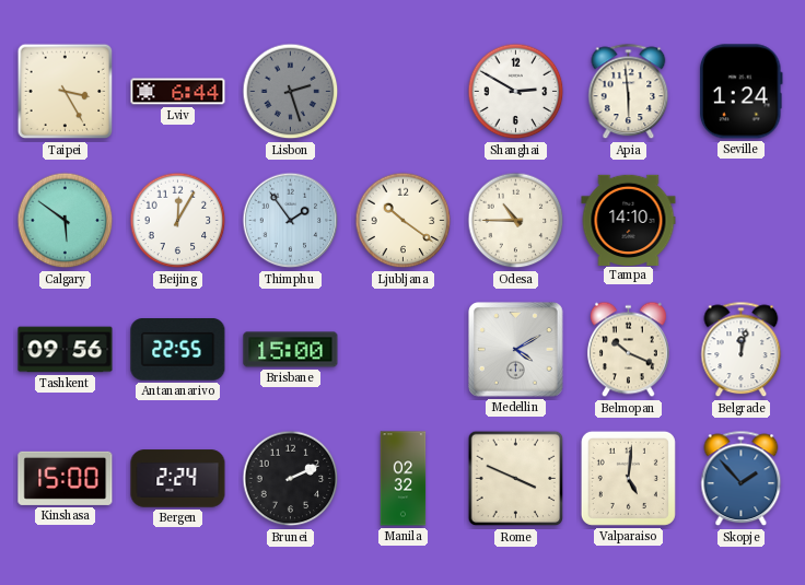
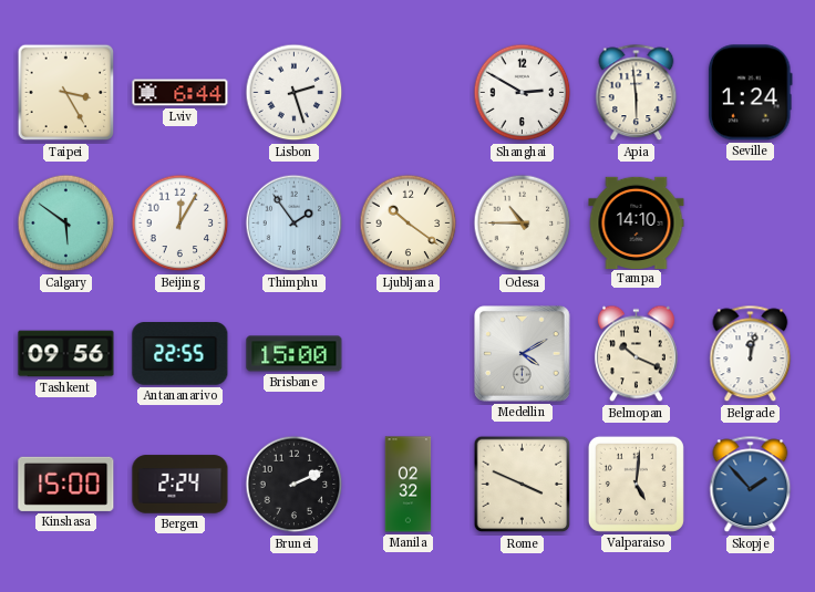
Lisbon dial: grey -> white (295, 93)
